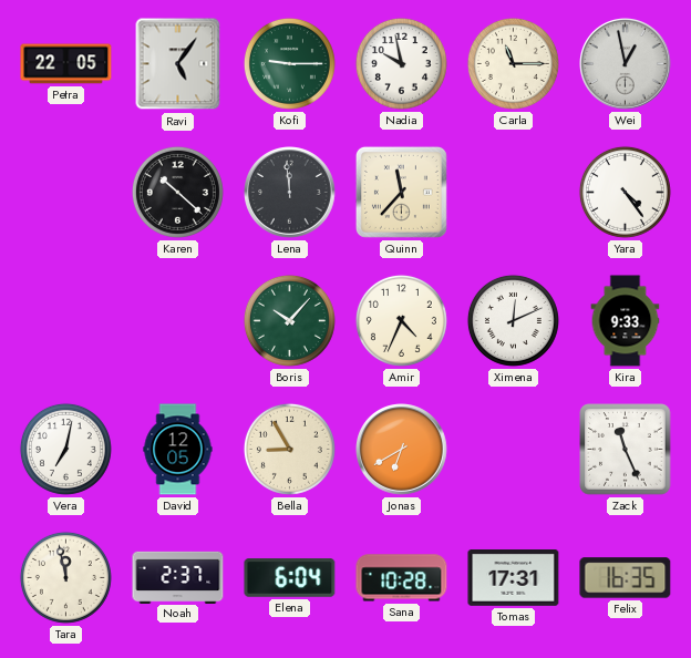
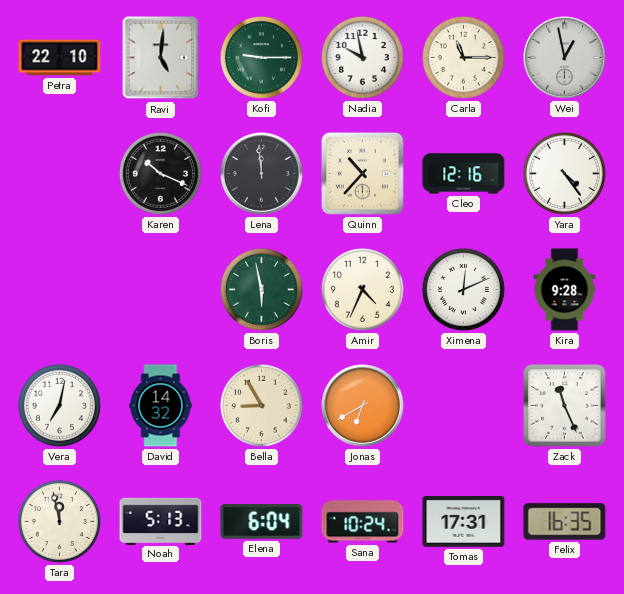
Petra: 22:05 -> 22:10 (60, 58)
Ravi: 5:06 -> 5:01 (161, 58)
Karen: 10:22 -> 10:19 (160, 173)
Quinn: 11:37 -> 10:37 (362, 173)
Cleo: none -> 12:16 (464, 174)
Boris: 10:07 -> 5:58 (261, 289)
Kira: 9:33 -> 9:28 (565, 290)
David: 12:05 -> 14:32 (161, 406)
Noah: 2:37 -> 5:13 (161, 521)
Sana: 10:28 -> 10:24 (363, 522)
